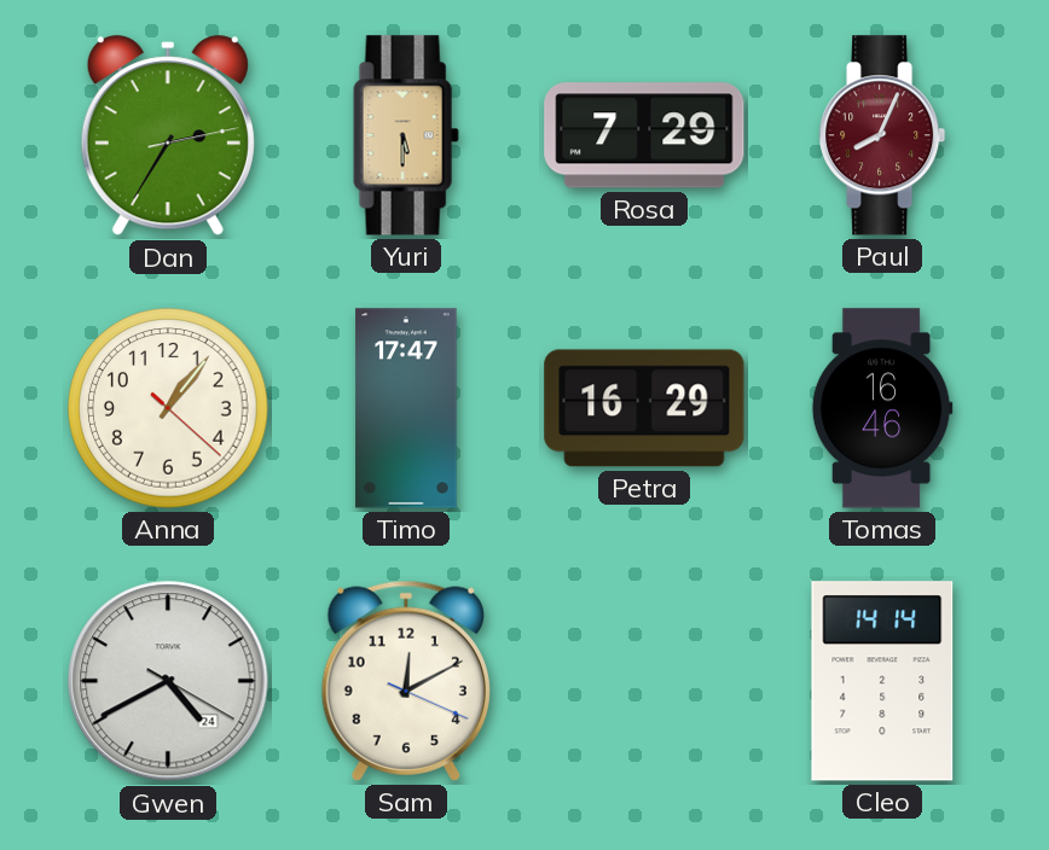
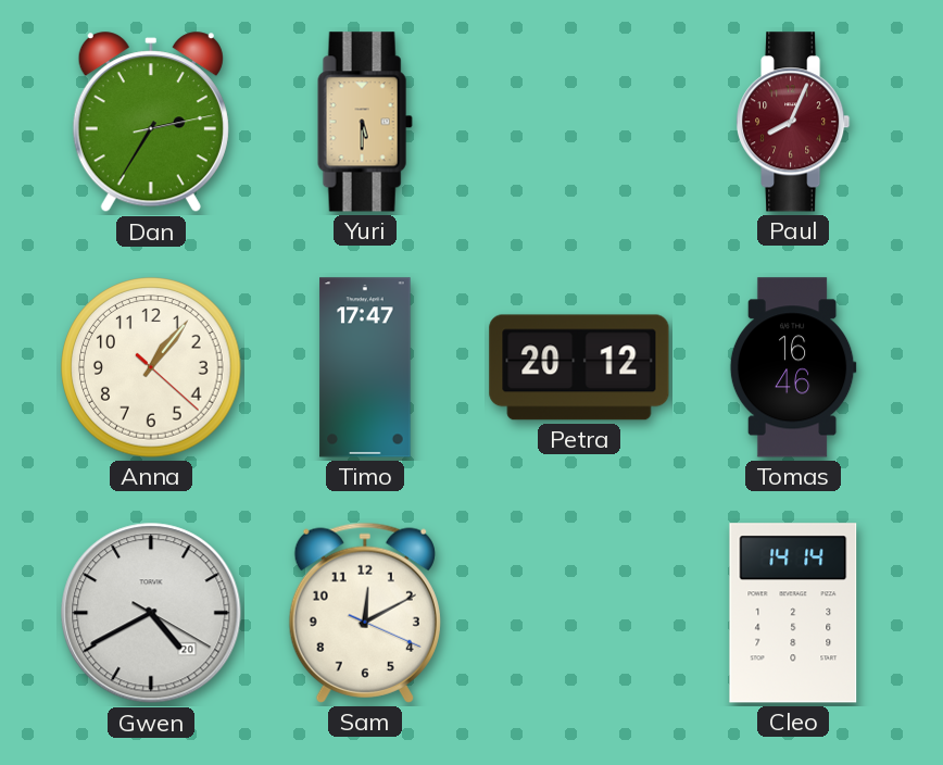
Rosa: 7:29 -> none (644, 135)
Petra: 16:29 -> 20:12 (579, 367)
Gwen date: 24 -> 20 (151, 613)
